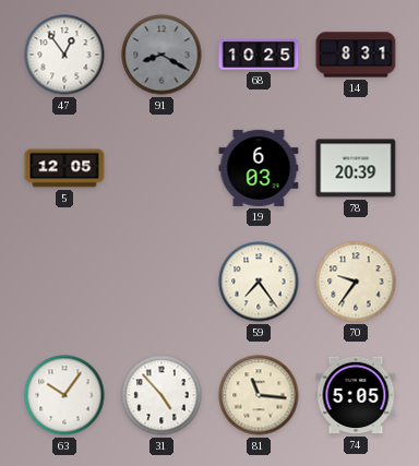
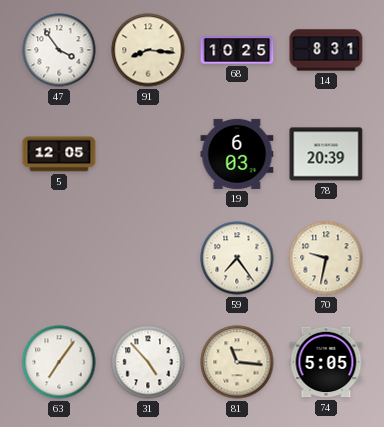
47: 12:54 -> 3:54 (59, 50)
91: 8:20 -> 8:16 (148, 50)
91 dial: grey -> cream (148, 50)
70: 9:36 -> 9:32 (326, 258)
63: 10:06 -> 7:06 (59, 362)
